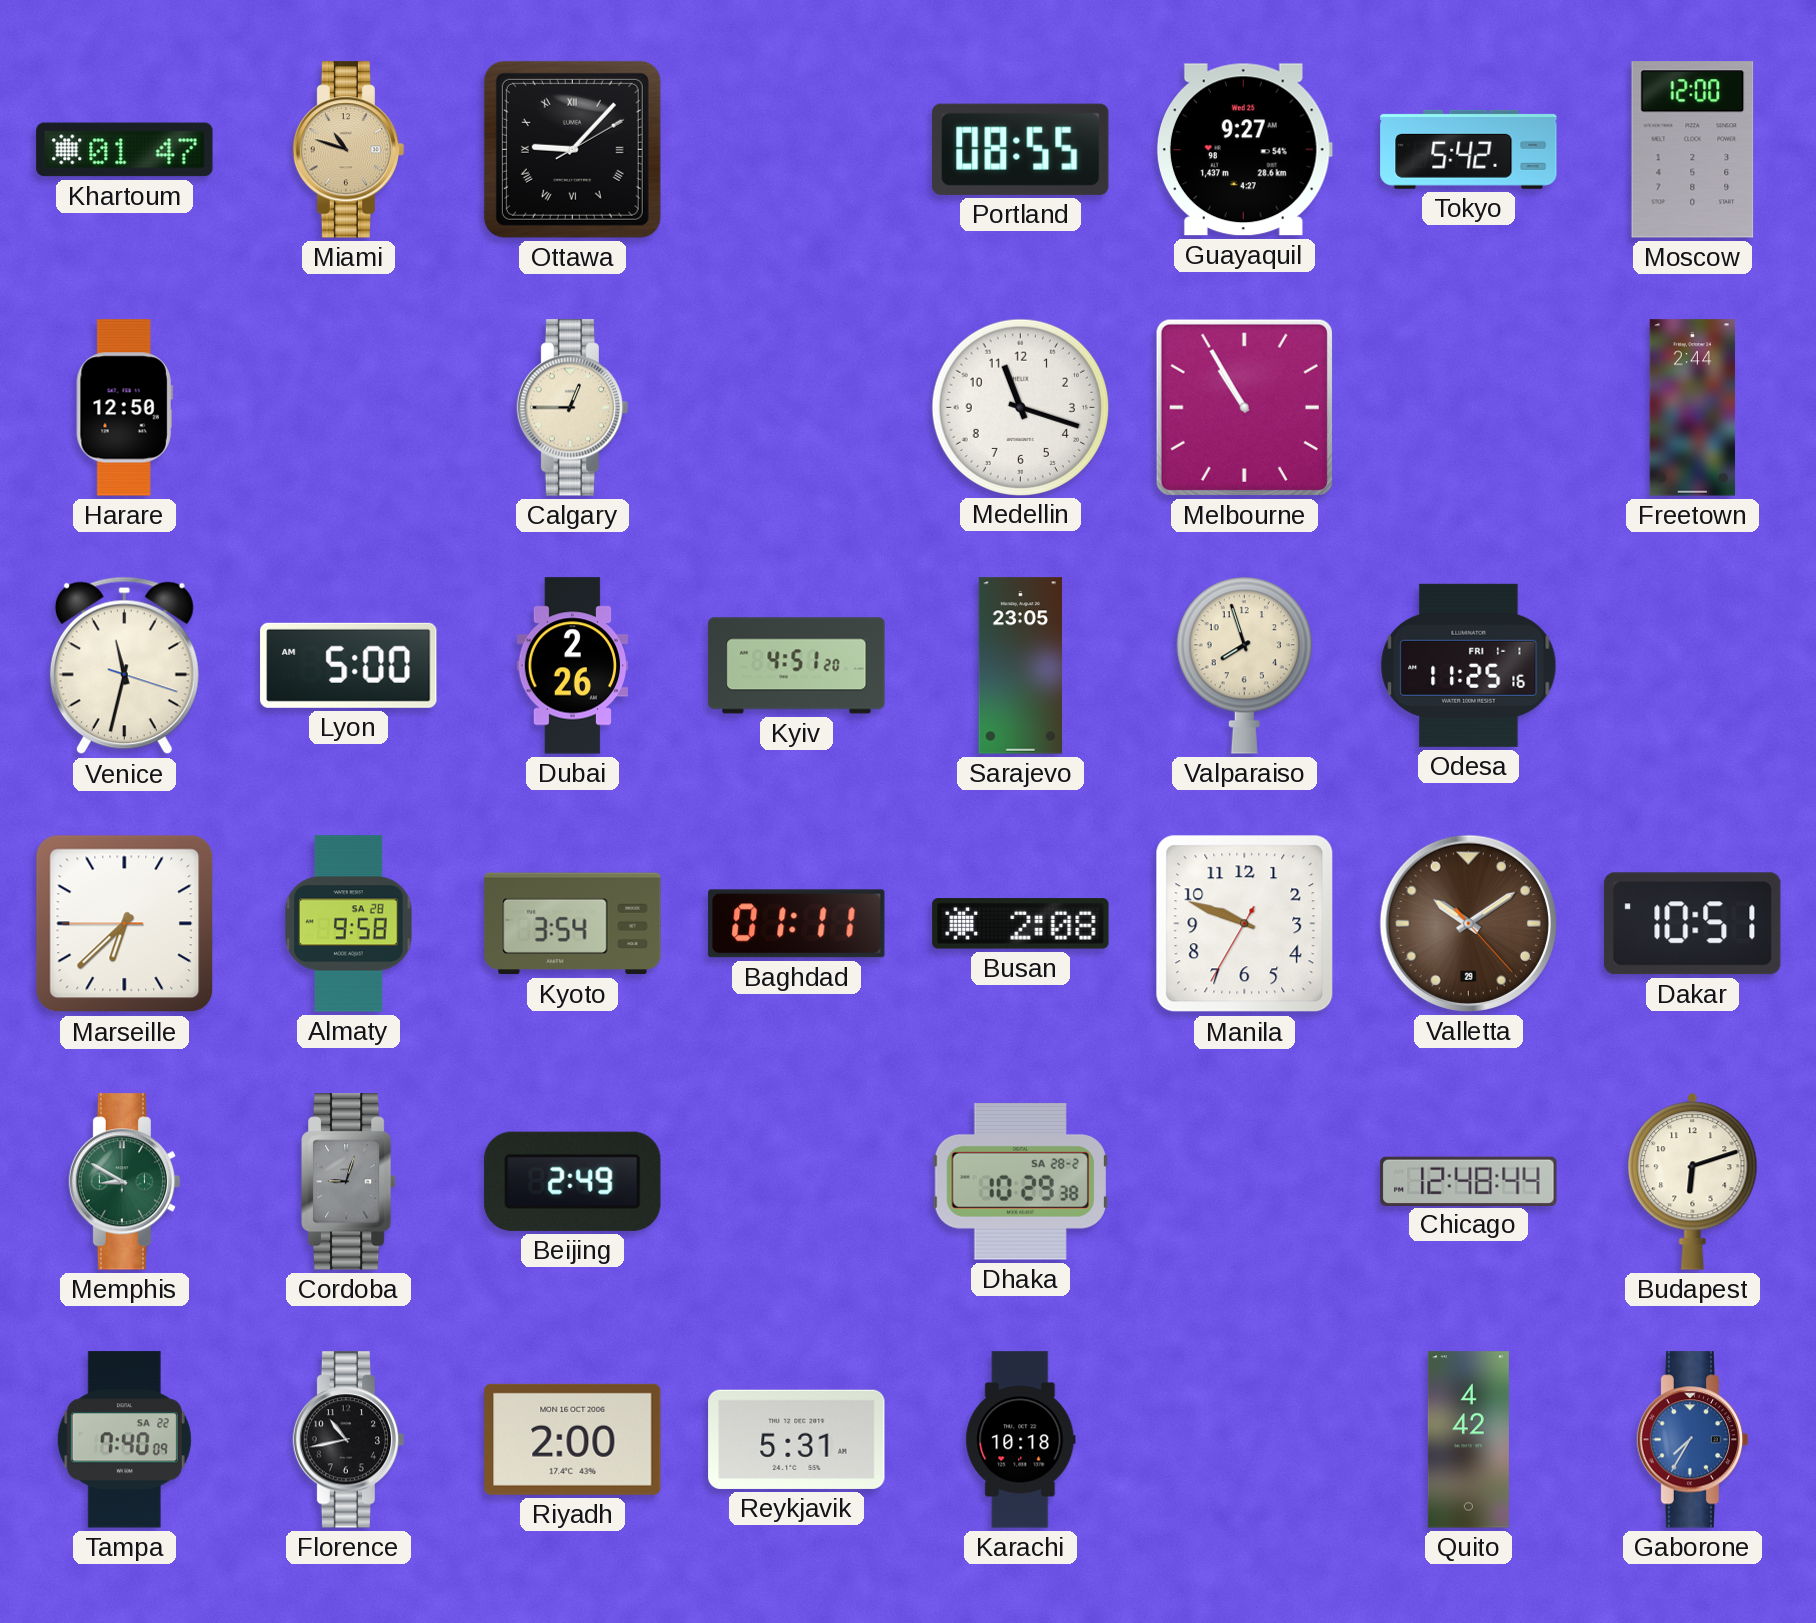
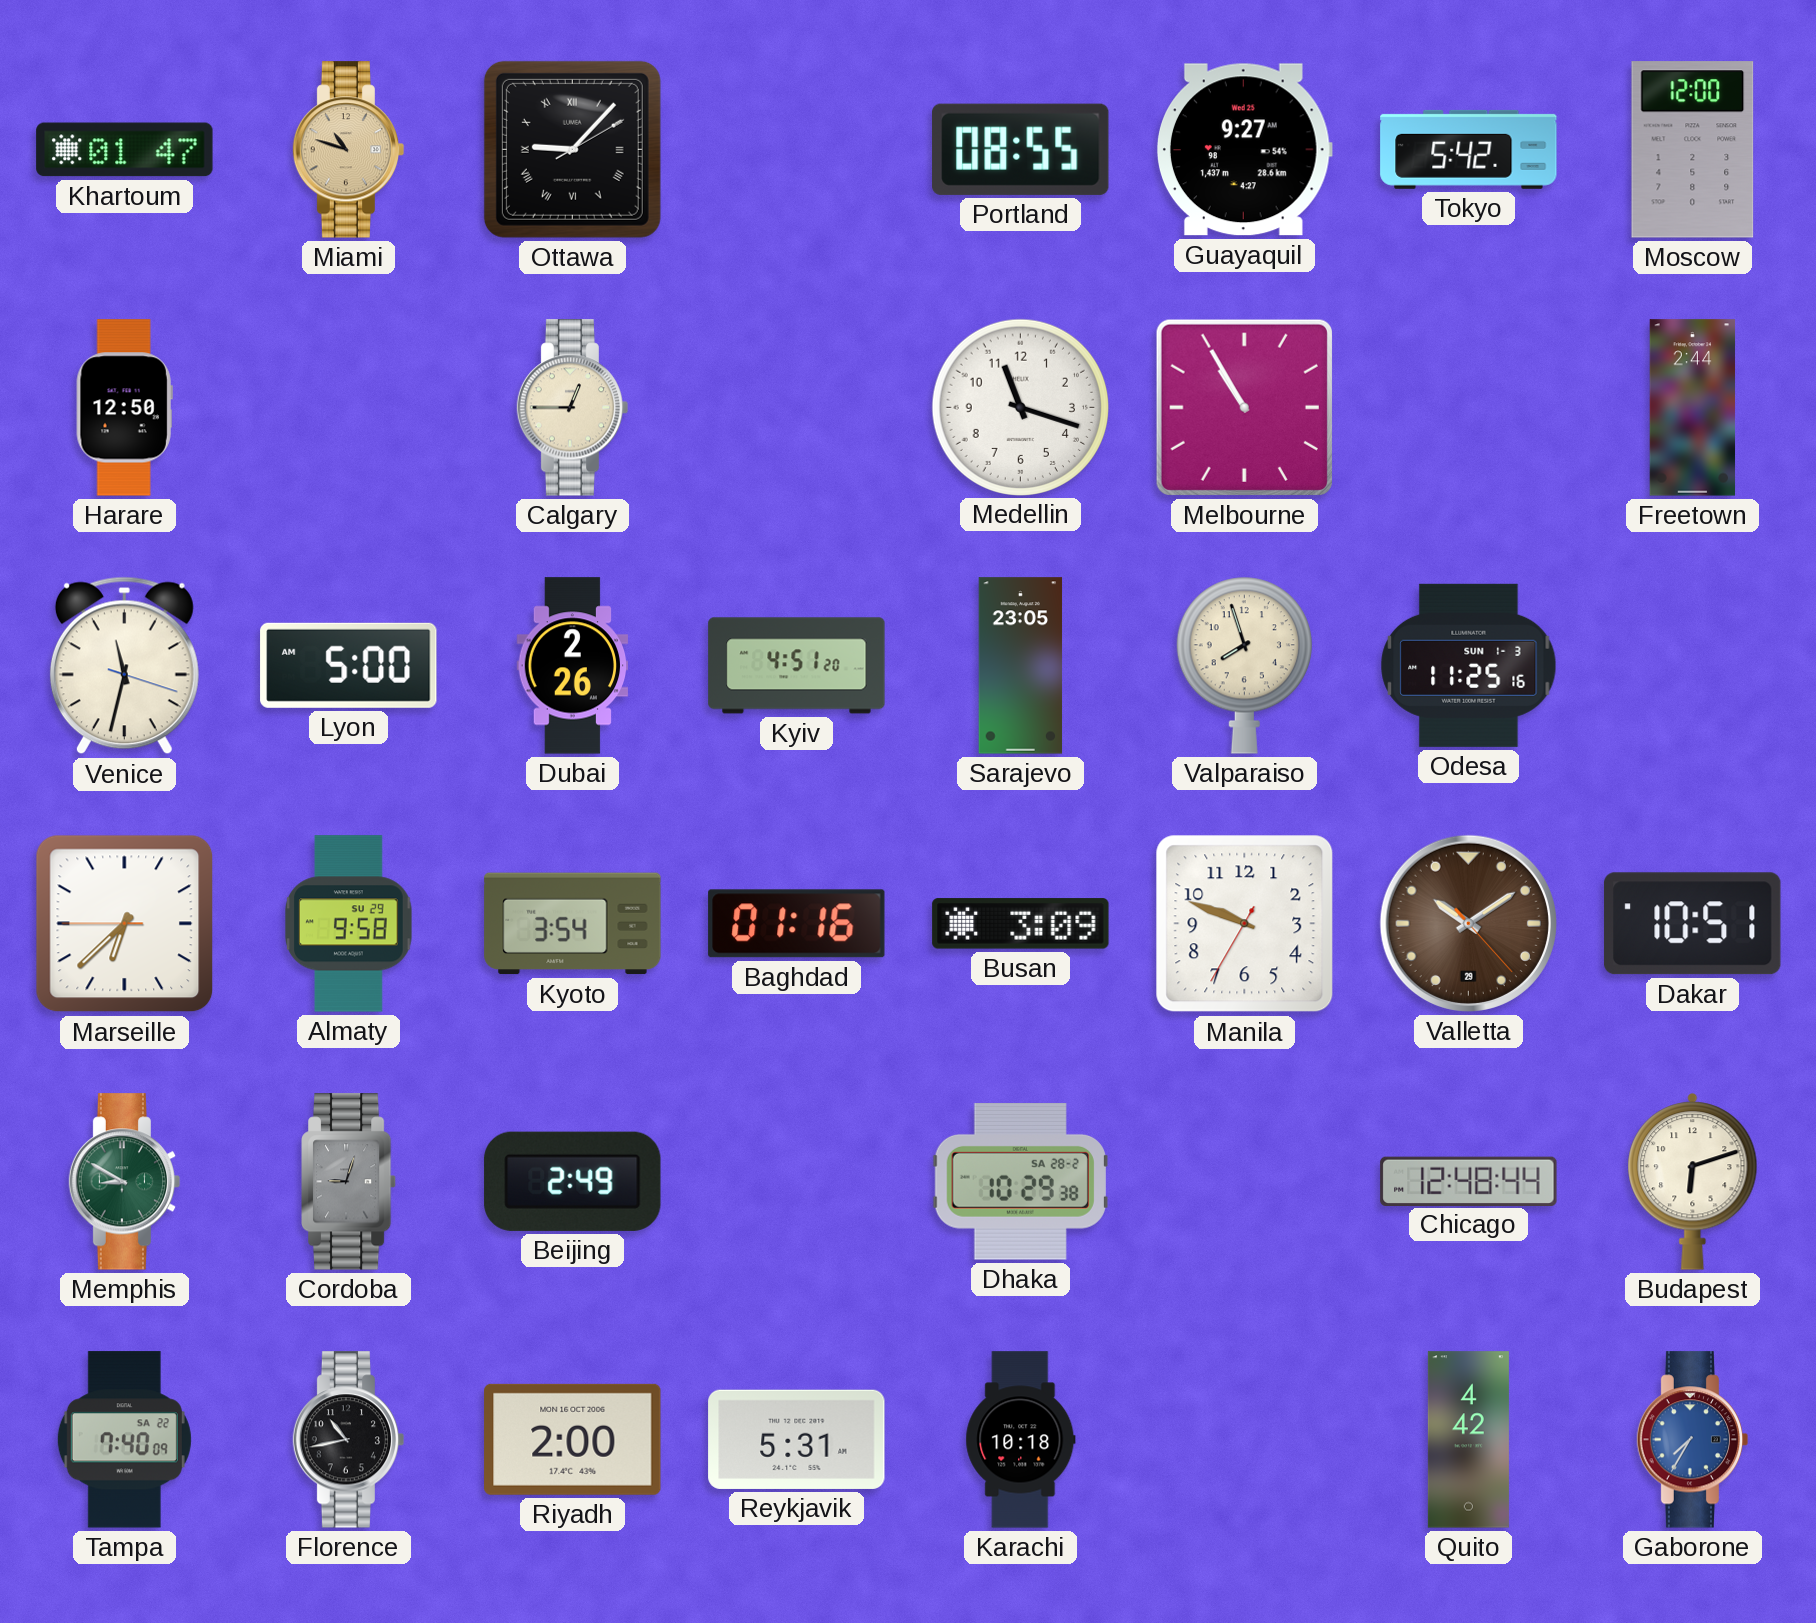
Odesa date: FRI 1-1 -> SUN 1-3 (1469, 665)
Almaty date: SA 28 -> SU 29 (349, 924)
Baghdad: 01:11 -> 01:16 (797, 924)
Busan: 2:08 -> 3:09 (1021, 924)
